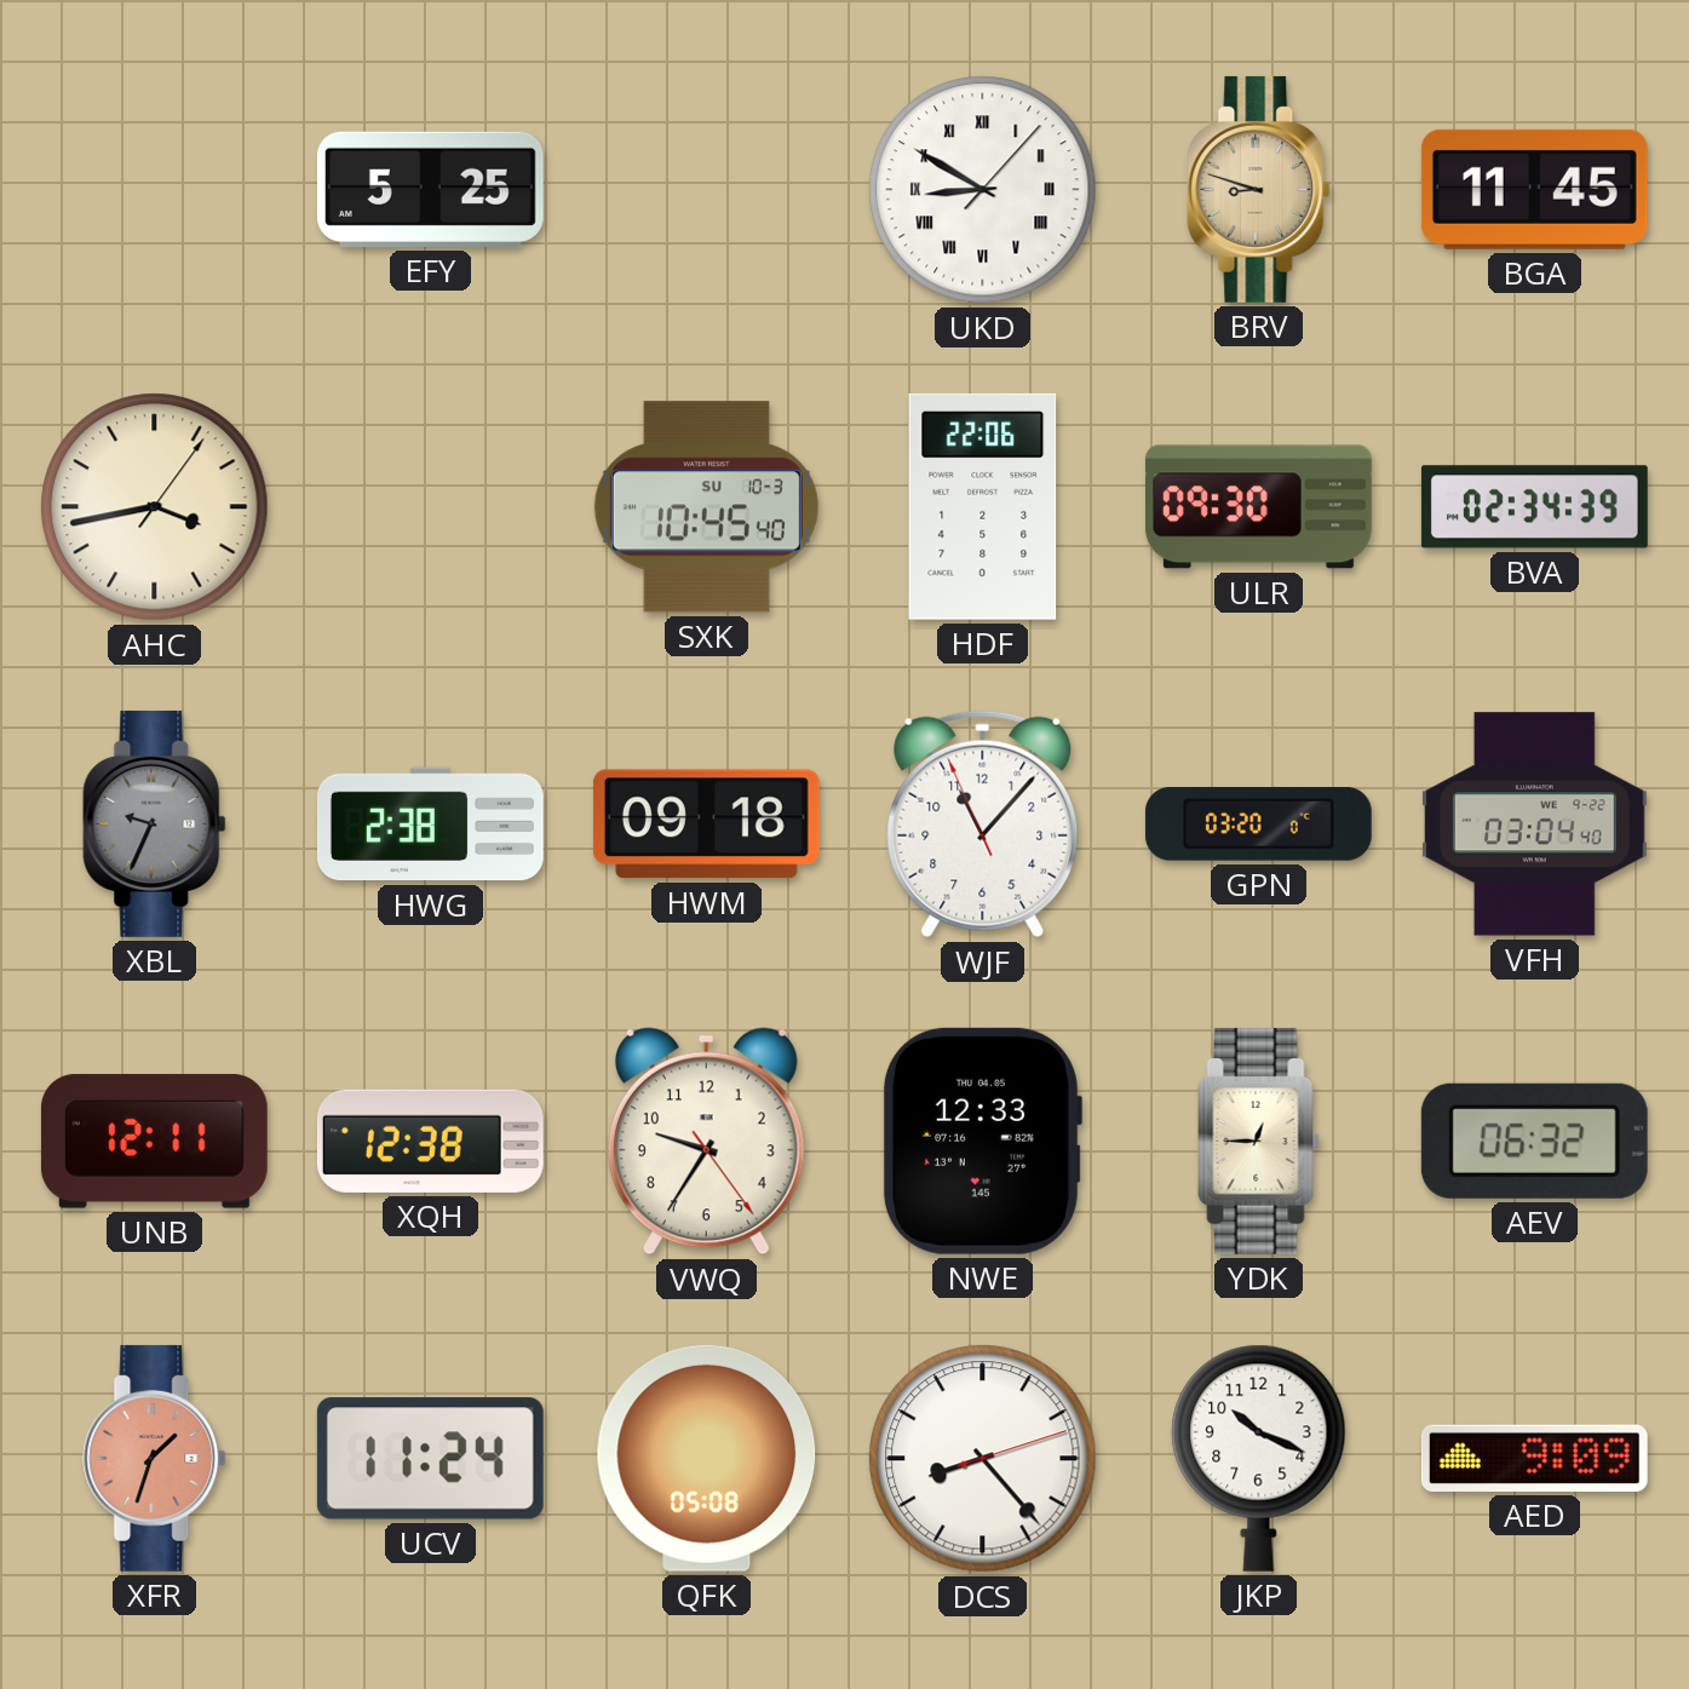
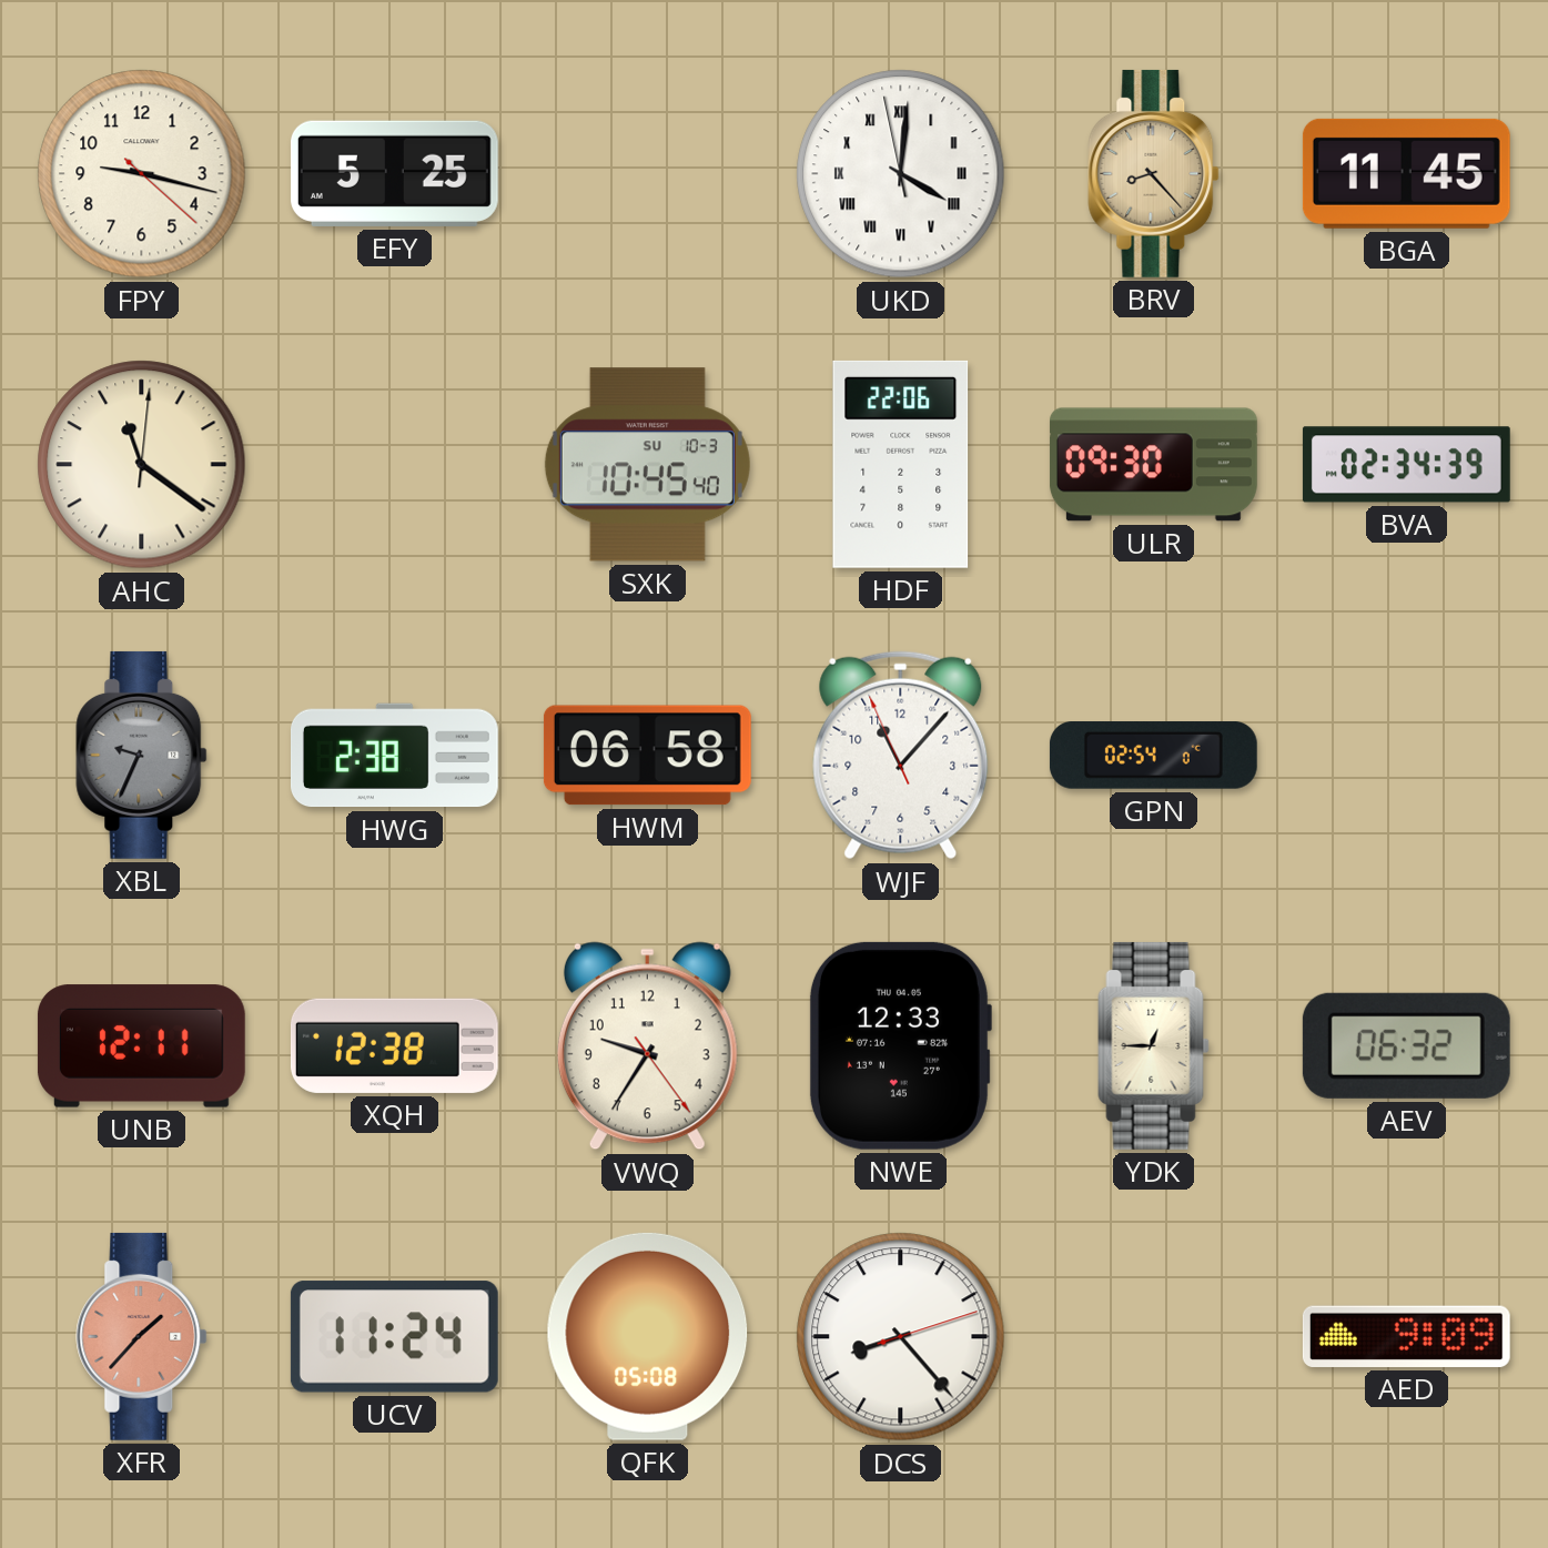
FPY: none -> 9:17 (142, 174)
UKD: 8:50 -> 4:00 (901, 174)
BRV: 8:48 -> 8:23 (1154, 173)
AHC: 3:43 -> 11:21 (142, 465)
HWM: 09:18 -> 06:58 (647, 756)
GPN: 03:20 -> 02:54 (1153, 756)
VFH: 03:04 -> none (1534, 825)
XFR: 1:33 -> 1:37 (142, 1336)
JKP: 10:19 -> none (1259, 1458)
